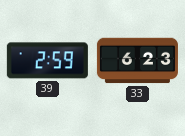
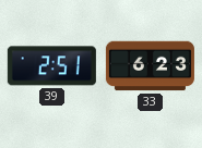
39: 2:59 -> 2:51 (51, 66)
